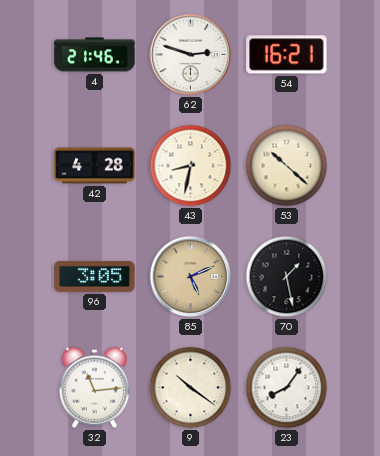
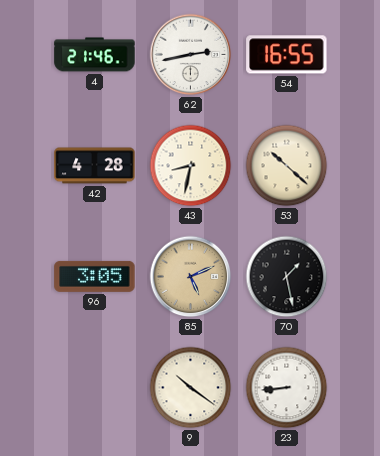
62: 2:48 -> 2:43 (191, 55)
54: 16:21 -> 16:55 (287, 55)
32: 11:14 -> none (95, 387)
23: 8:06 -> 8:44 (287, 388)
